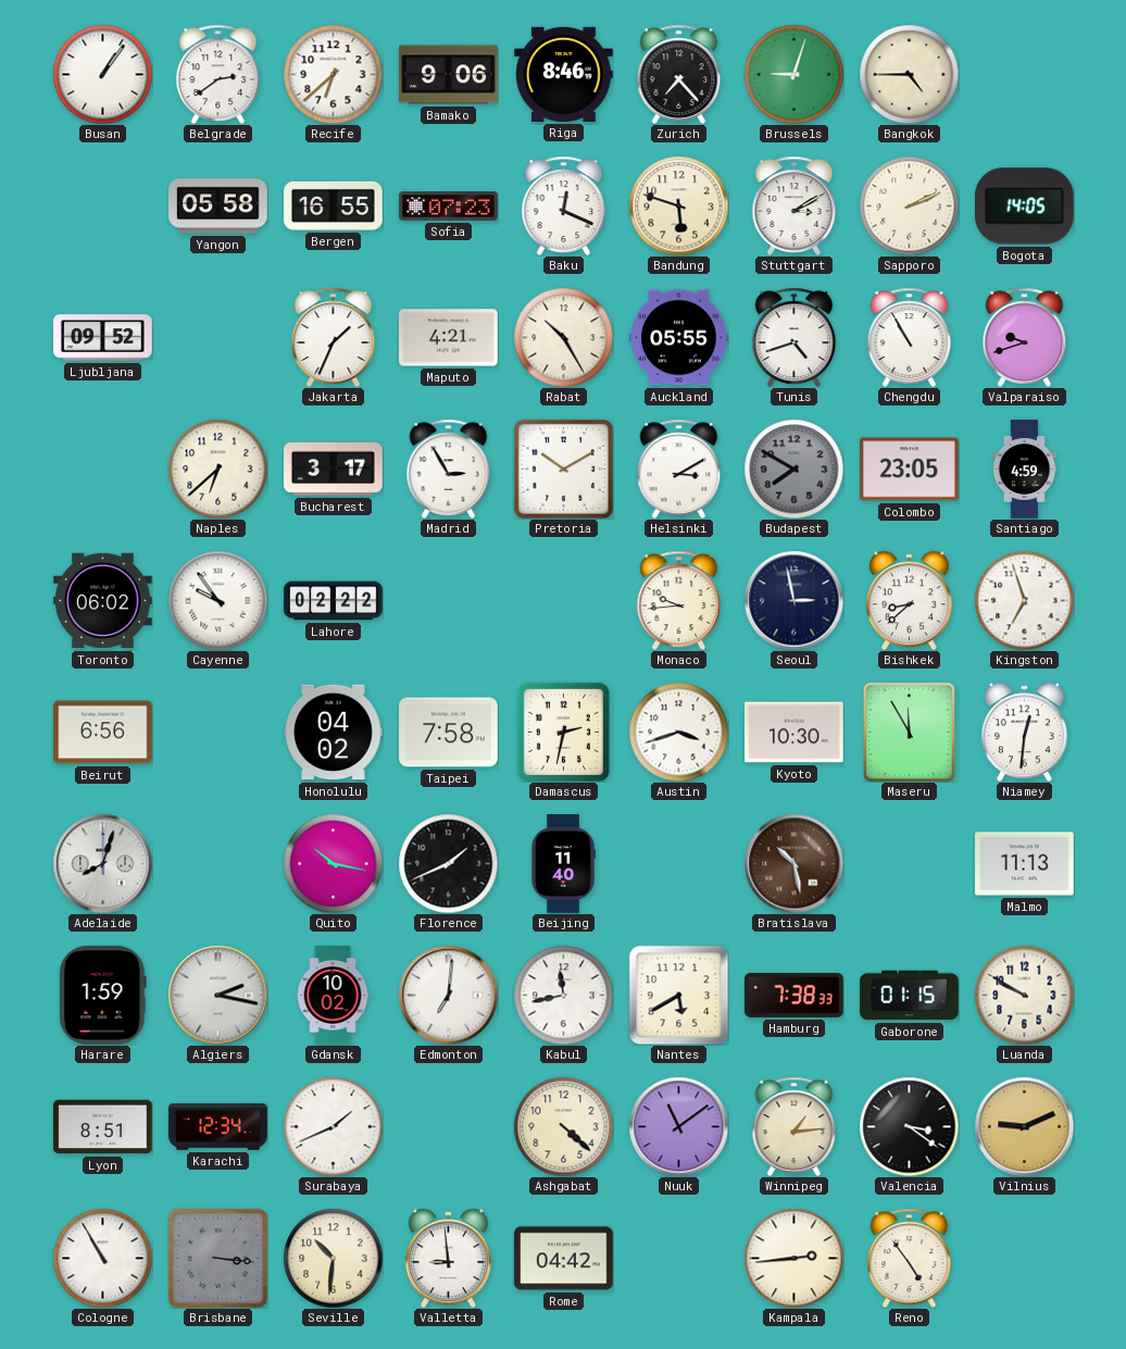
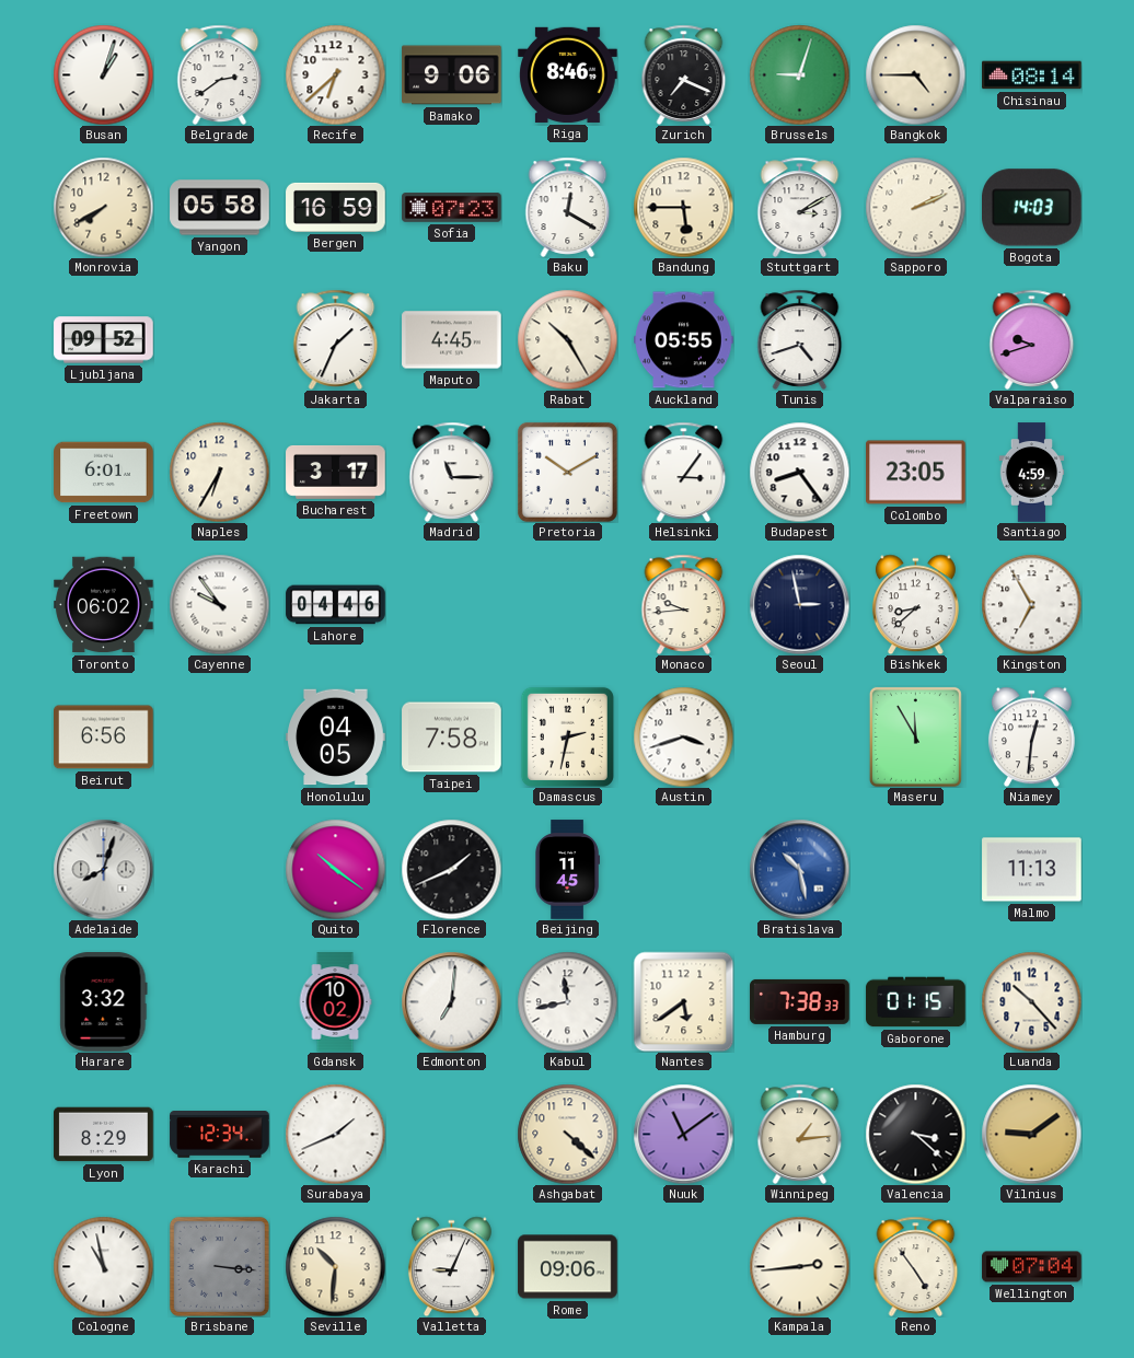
Busan: 1:06 -> 1:03 (103, 74)
Zurich: 7:23 -> 7:19 (684, 74)
Chisinau: none -> 08:14 (1032, 76)
Monrovia: none -> 7:40 (103, 207)
Bergen: 16:55 -> 16:59 (336, 207)
Baku: 12:19 -> 12:20 (568, 207)
Bandung: 5:48 -> 5:45 (683, 207)
Bogota: 14:05 -> 14:03 (1032, 208)
Maputo: 4:21 -> 4:45 (452, 340)
Chengdu: 10:55 -> none (910, 337)
Freetown: none -> 6:01 (104, 473)
Naples: 6:38 -> 6:35 (219, 472)
Madrid: 2:55 -> 11:15 (452, 472)
Helsinki: 3:10 -> 3:06 (684, 472)
Budapest: 7:50 -> 8:24 (799, 472)
Budapest dial: grey -> white (799, 472)
Lahore: 02:22 -> 04:46 (336, 605)
Kingston: 6:57 -> 6:55 (1031, 604)
Honolulu: 04:02 -> 04:05 (336, 738)
Kyoto: 10:30 -> none (795, 733)
Quito: 10:17 -> 10:21 (335, 869)
Beijing: 11:40 -> 11:45 (567, 870)
Bratislava dial: brown -> blue (799, 869)
Harare: 1:59 -> 3:32 (104, 1002)
Algiers: 2:17 -> none (217, 995)
Nantes: 5:40 -> 5:39 (683, 1001)
Luanda: 9:50 -> 10:23 (1031, 1001)
Lyon: 8:51 -> 8:29 (104, 1135)
Valencia: 3:21 -> 3:22 (915, 1134)
Vilnius: 9:11 -> 9:09 (1031, 1134)
Cologne: 10:55 -> 10:58 (103, 1266)
Valletta: 8:59 -> 9:04 (451, 1266)
Rome: 04:42 -> 09:06 (568, 1267)
Wellington: none -> 07:04 (1032, 1267)
